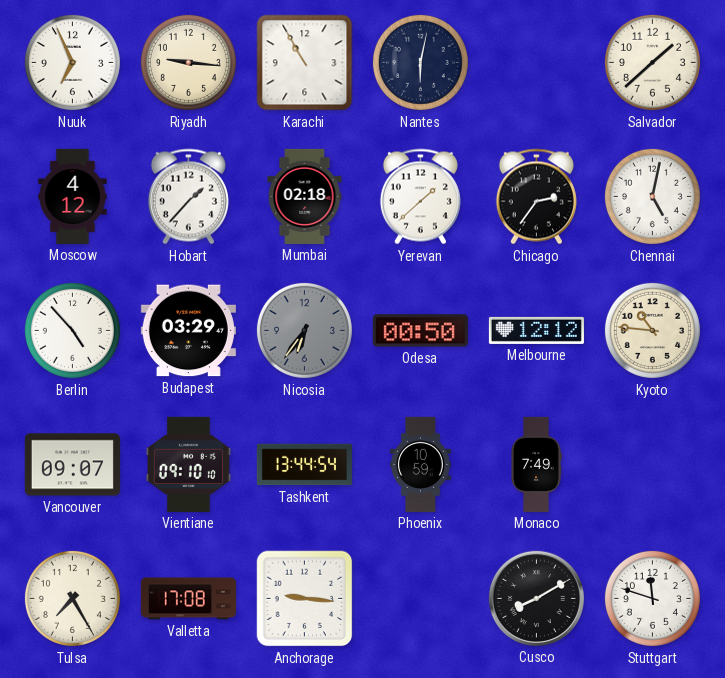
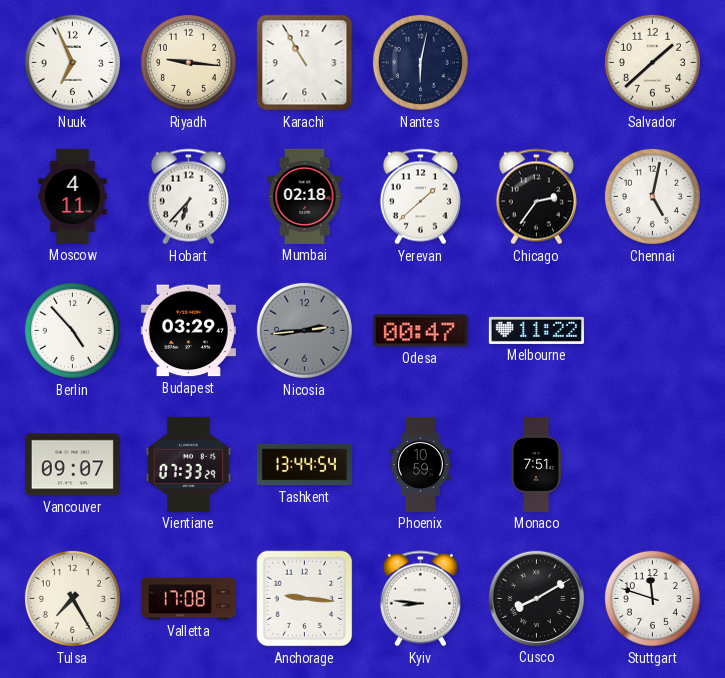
Moscow: 4:12 -> 4:11 (73, 196)
Hobart: 1:37 -> 6:37 (188, 197)
Nicosia: 6:36 -> 2:44 (304, 330)
Odesa: 00:50 -> 00:47 (420, 331)
Melbourne: 12:12 -> 11:22 (536, 330)
Kyoto: 10:46 -> none (652, 330)
Vientiane: 09:10 -> 07:33 (188, 464)
Monaco: 7:49 -> 7:51 (536, 464)
Kyiv: none -> 8:46 (420, 599)
